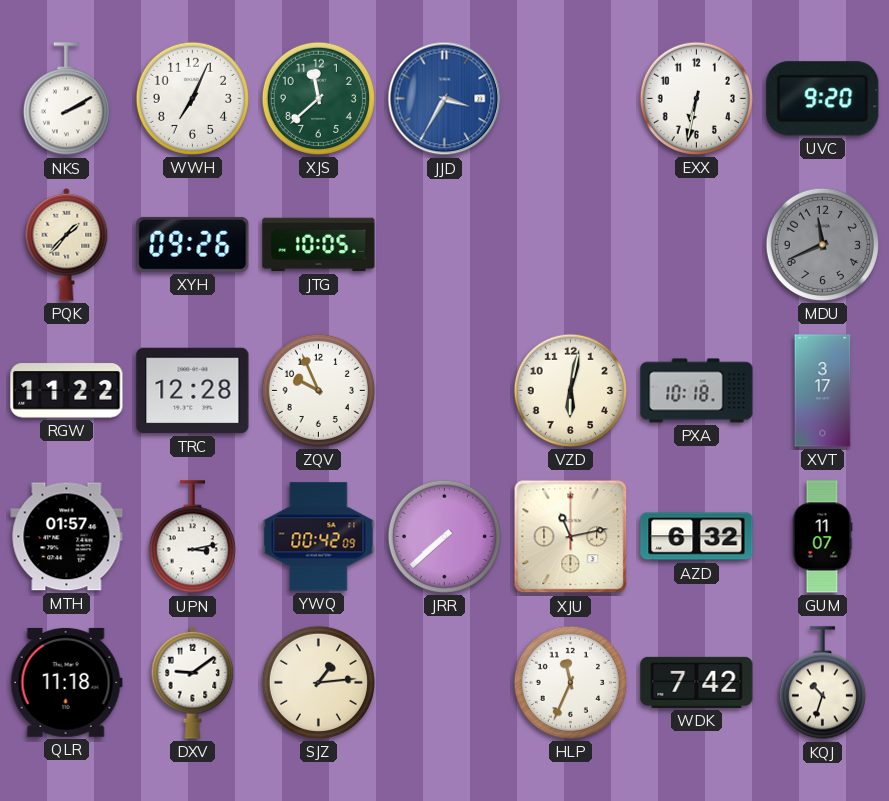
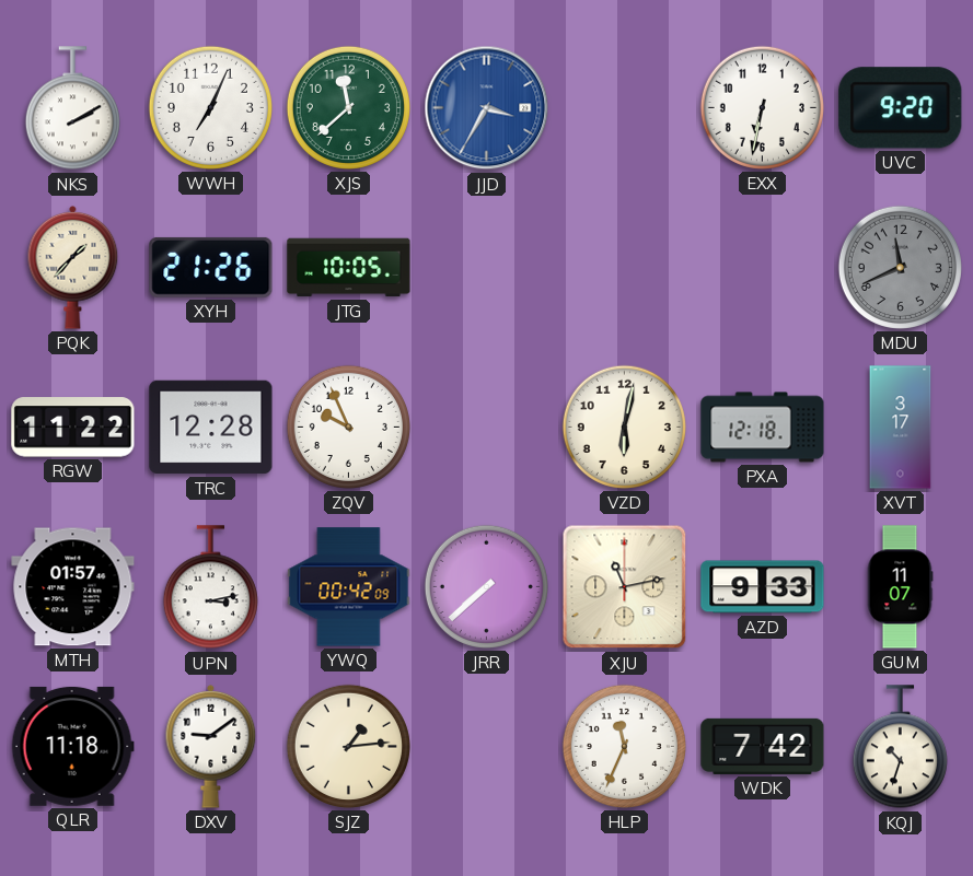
XYH: 09:26 -> 21:26 (211, 267)
PXA: 10:18 -> 12:18 (763, 428)
AZD: 6:32 -> 9:33 (763, 587)
